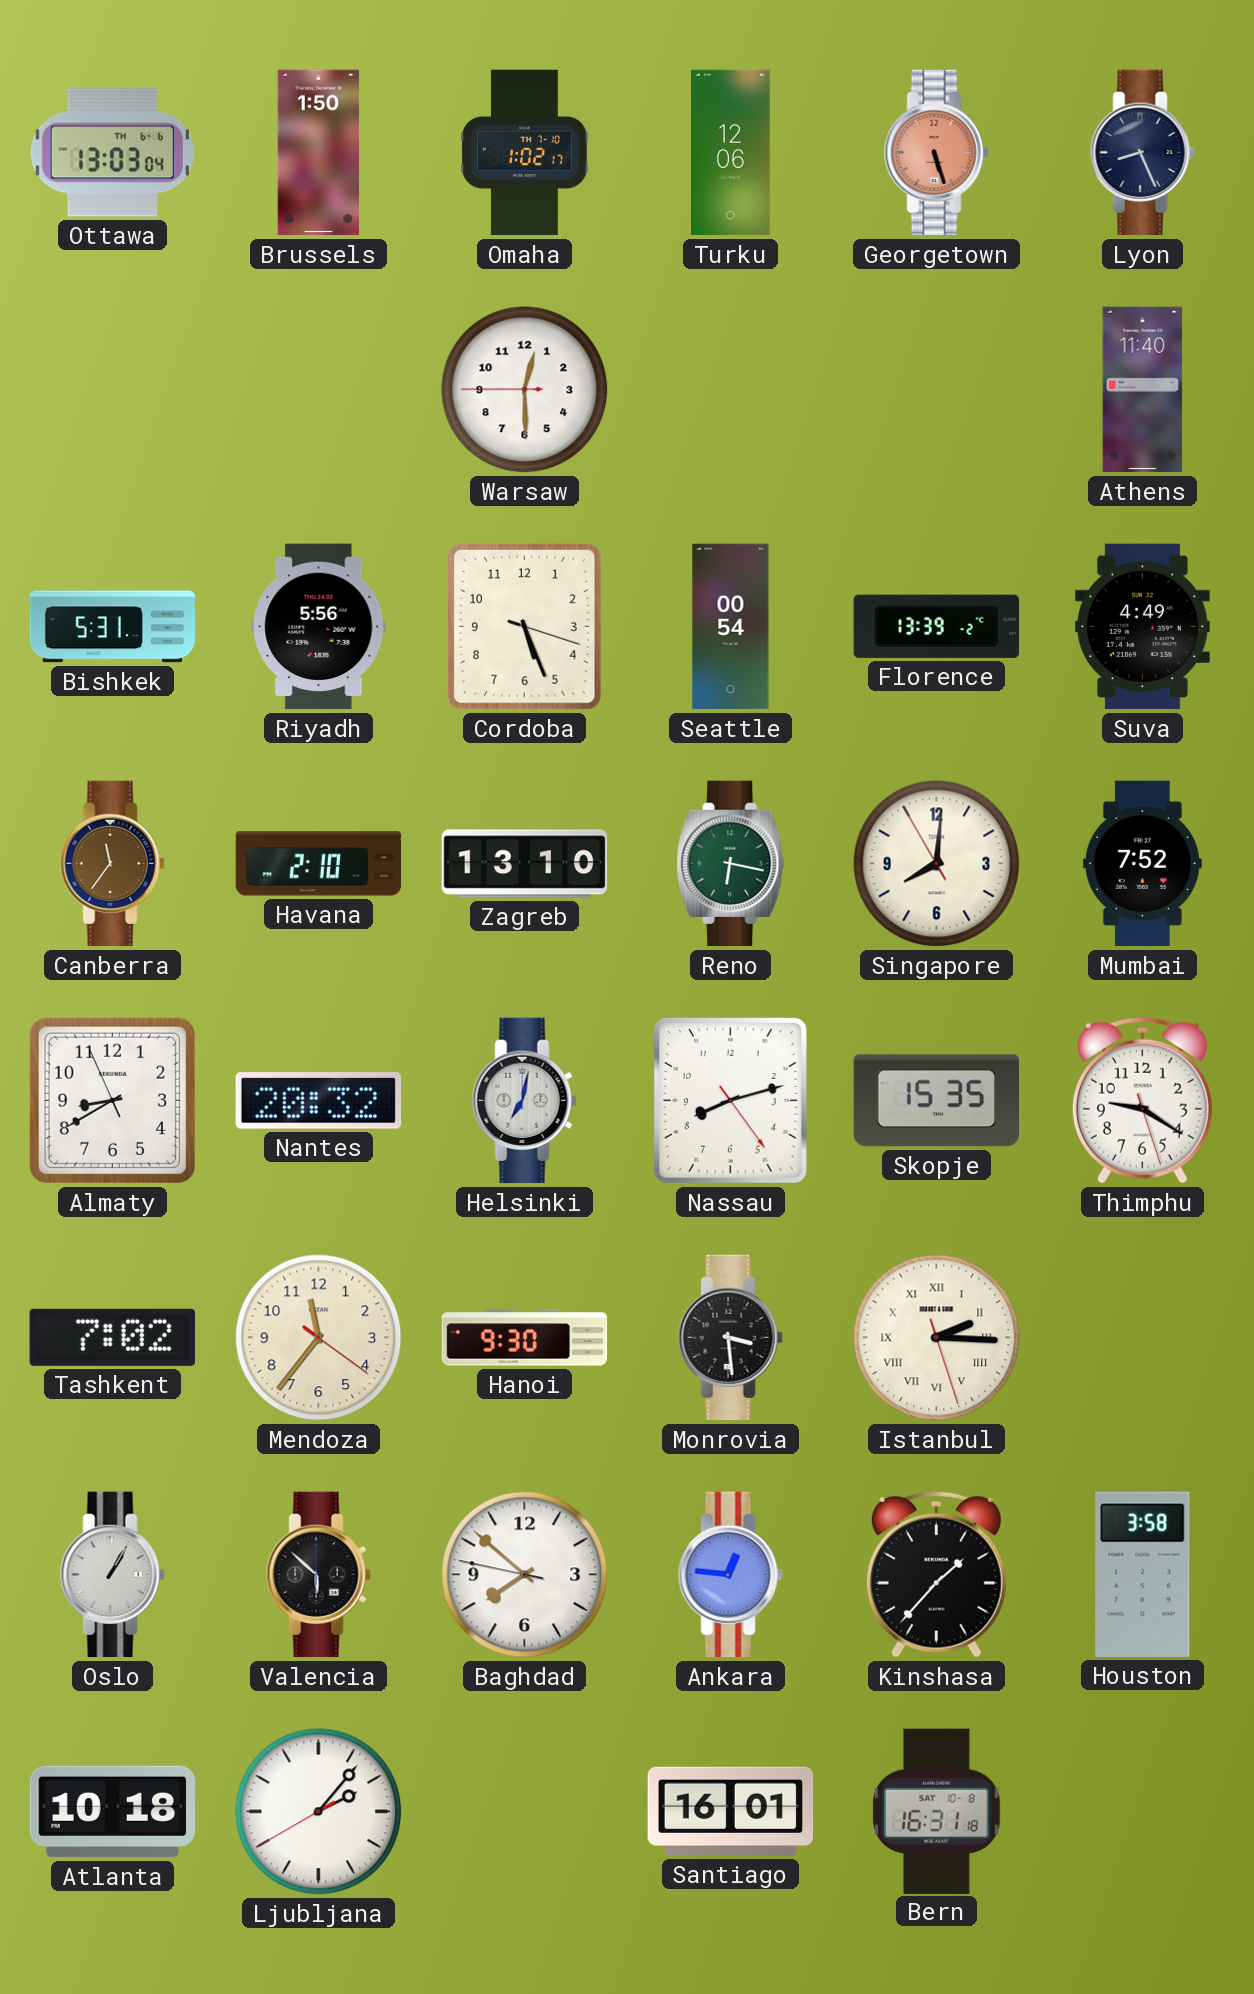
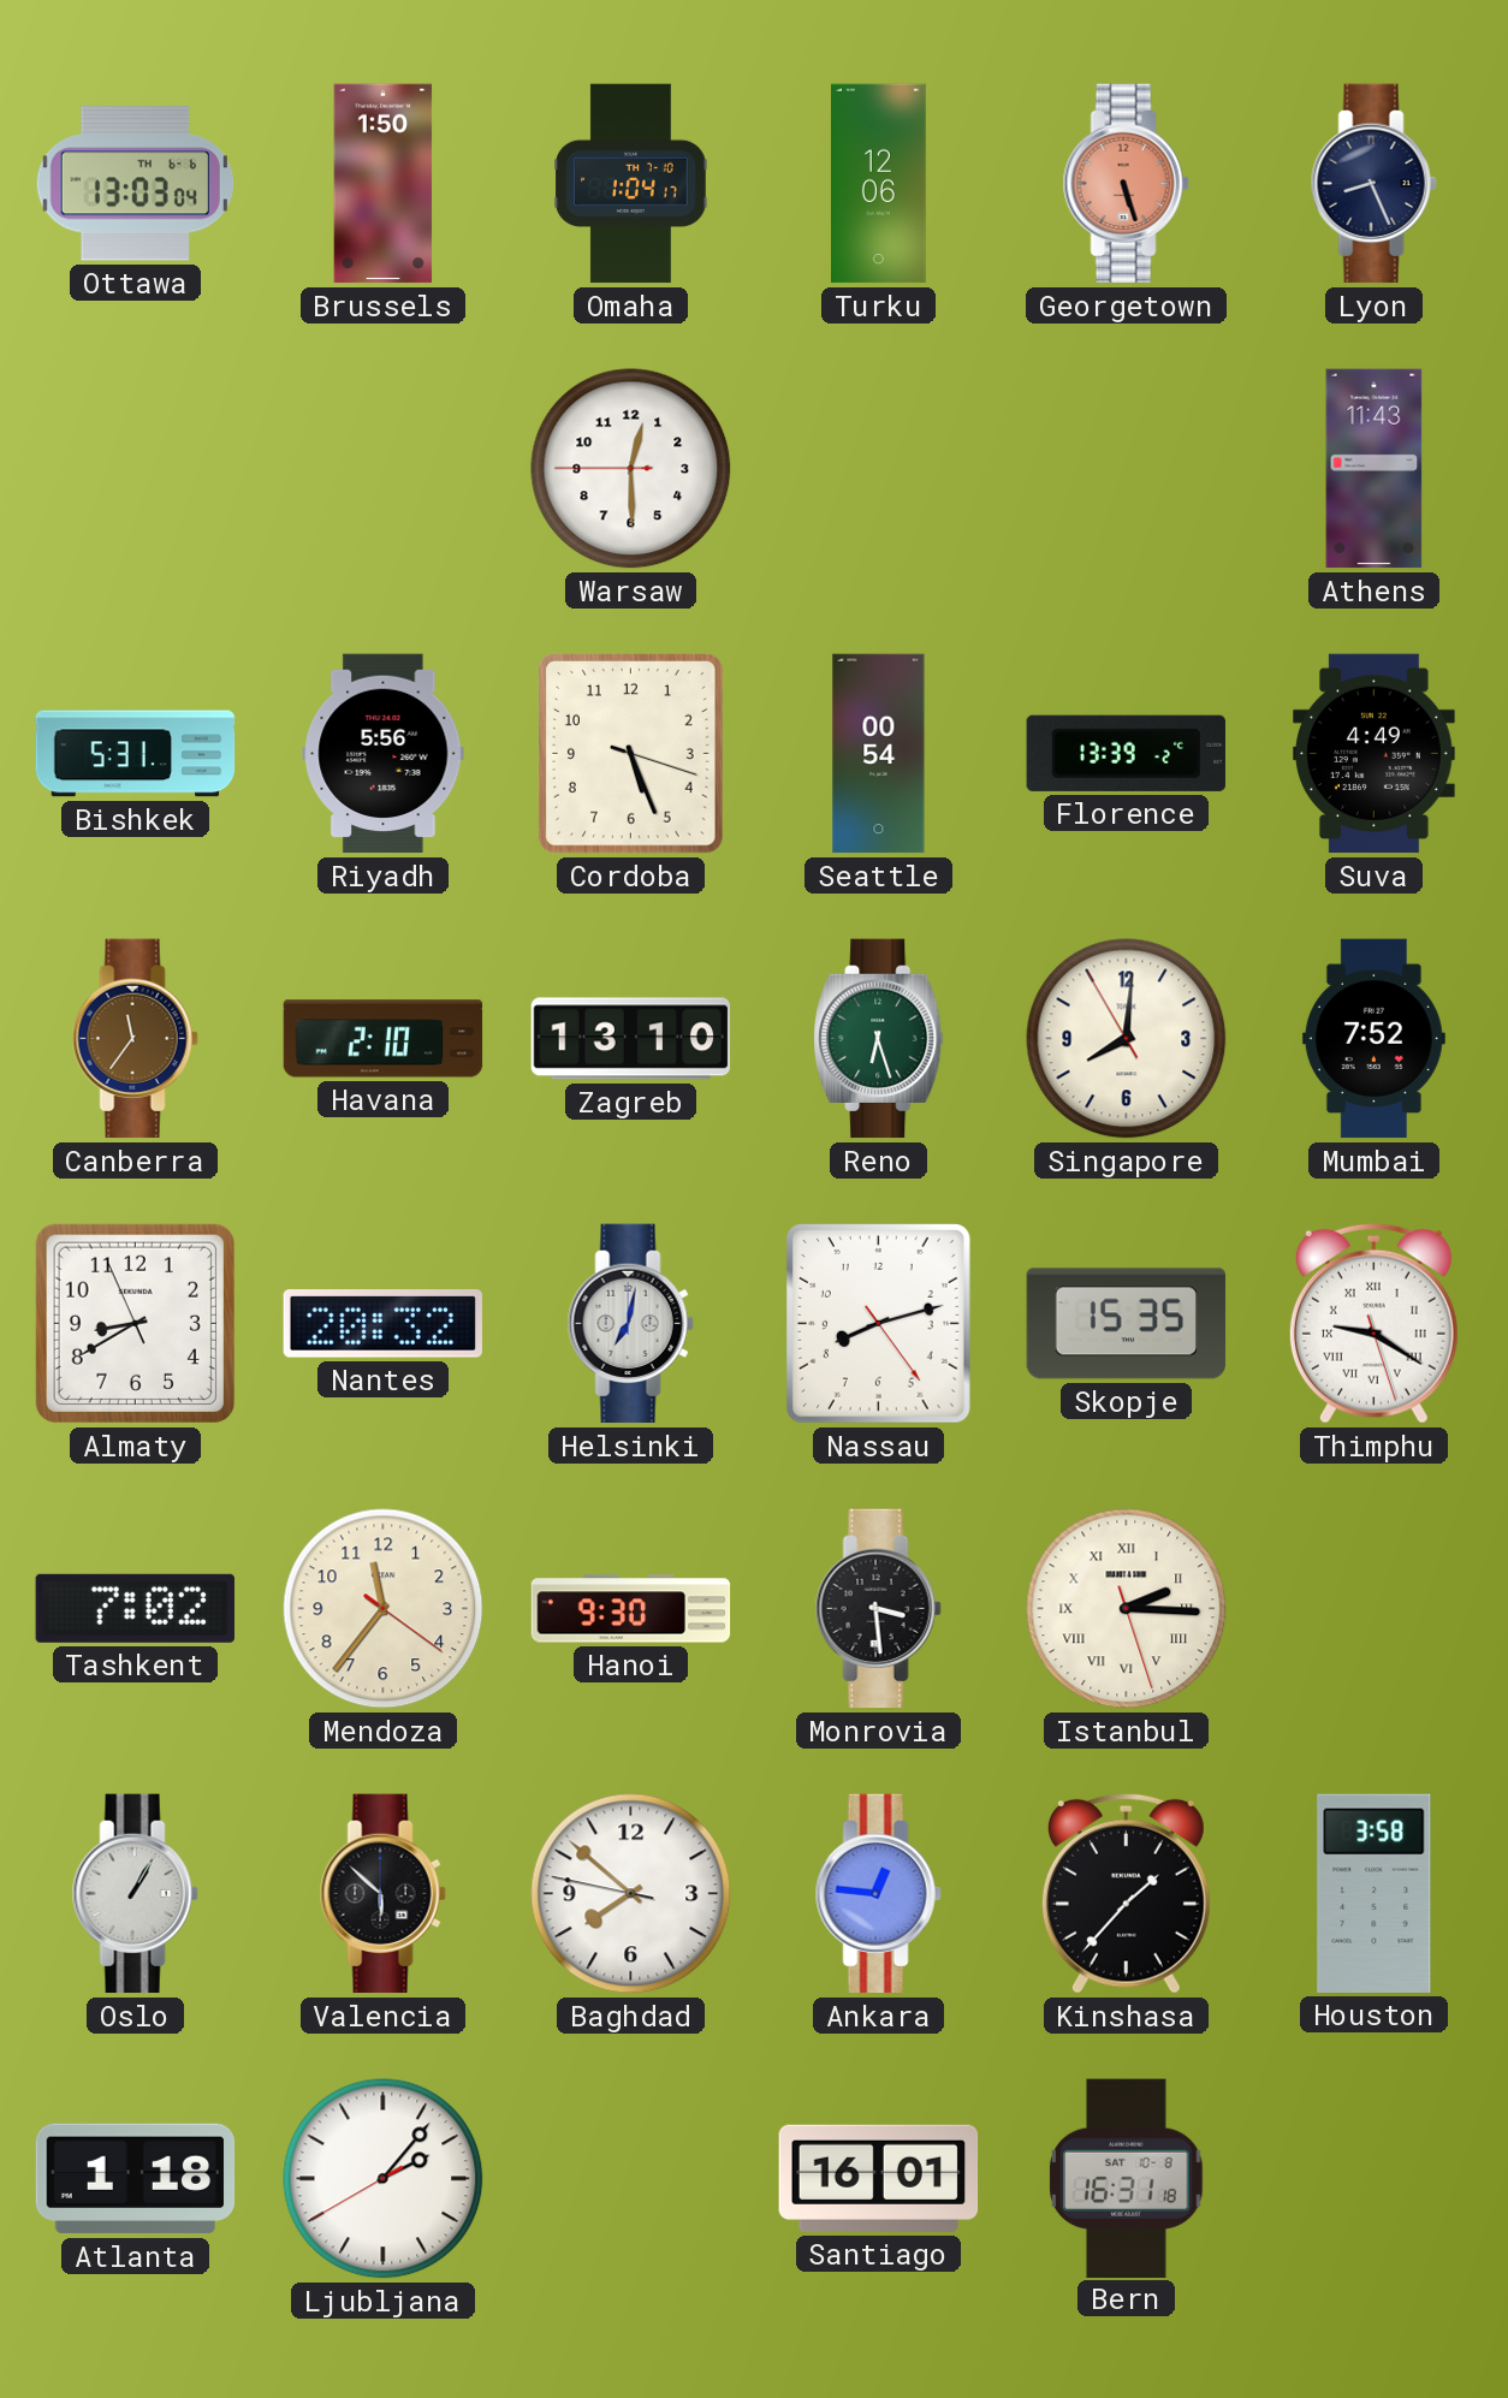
Omaha: 1:02 -> 1:04 (631, 184)
Athens: 11:40 -> 11:43 (1375, 469)
Reno: 6:17 -> 6:27 (879, 1039)
Thimphu numerals: Arabic -> Roman (1373, 1323)
Atlanta: 10:18 -> 1:18 (136, 2179)
